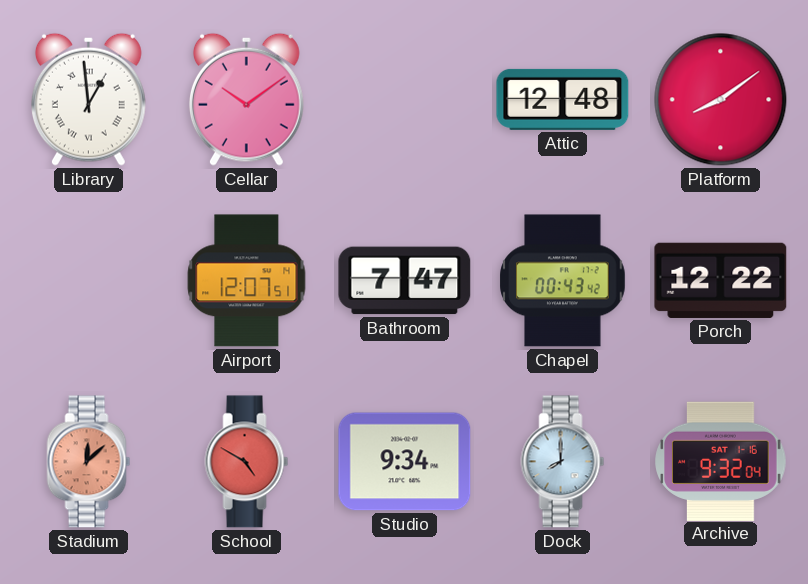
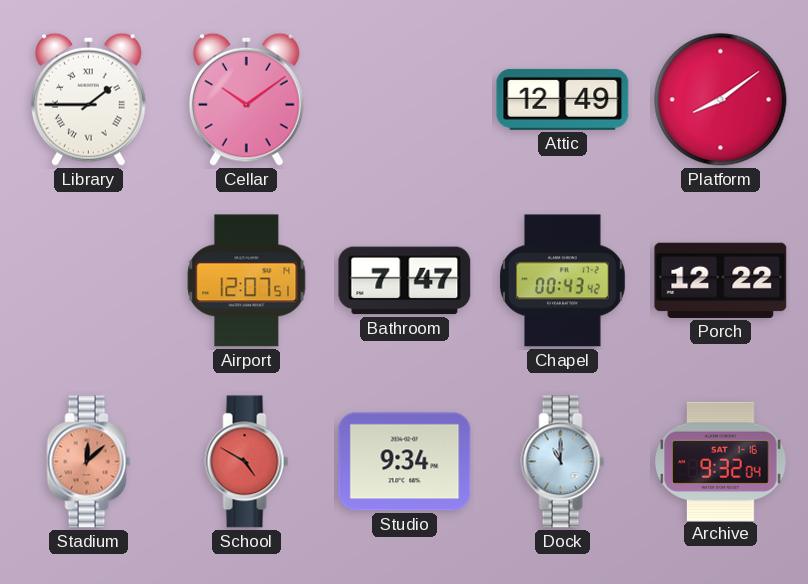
Library: 12:59 -> 1:45 (88, 99)
Attic: 12:48 -> 12:49 (563, 99)
Dock: 8:00 -> 11:00 (563, 462)
